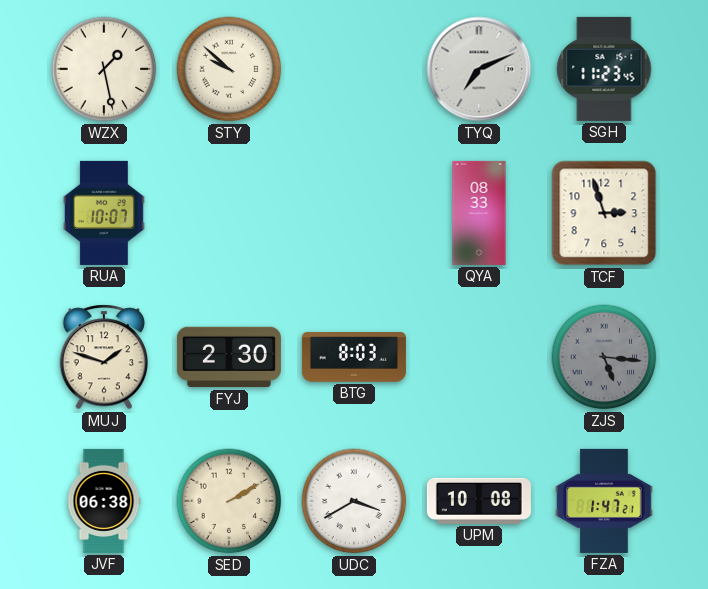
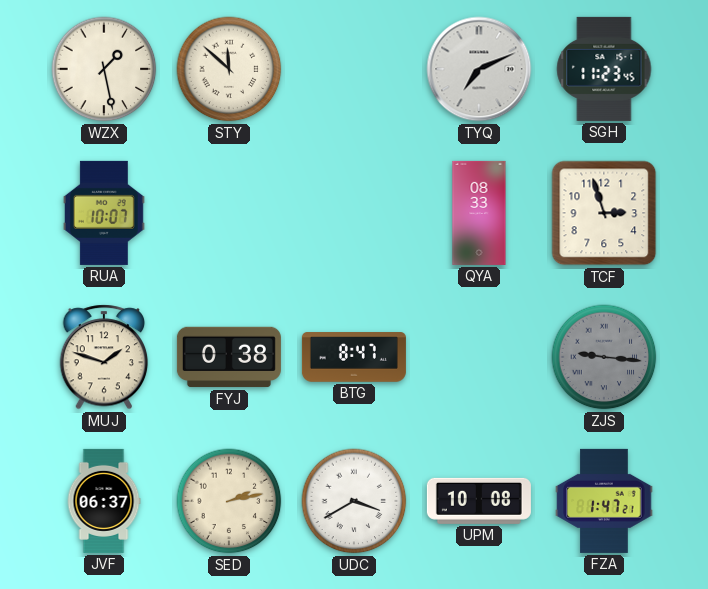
STY: 9:52 -> 11:52 (229, 69)
FYJ: 2:30 -> 0:38 (229, 357)
BTG: 8:03 -> 8:47 (354, 357)
ZJS: 5:16 -> 9:16 (604, 357)
JVF: 06:38 -> 06:37 (104, 501)
SED: 2:10 -> 2:13 (229, 501)
